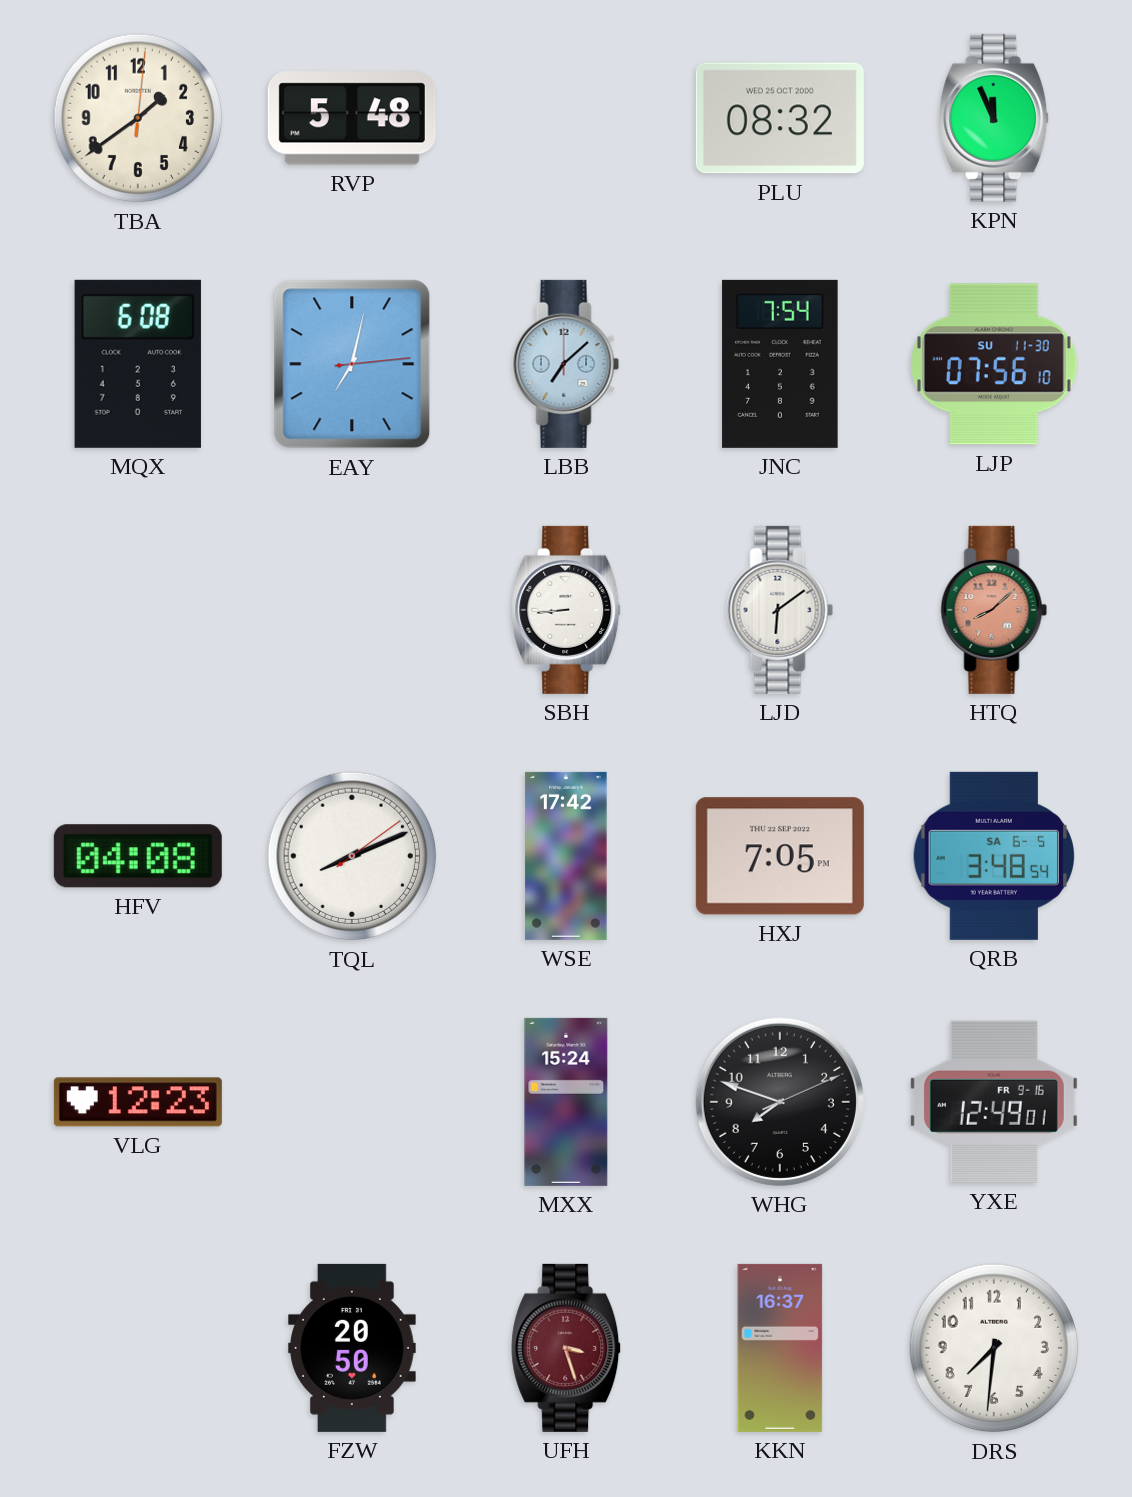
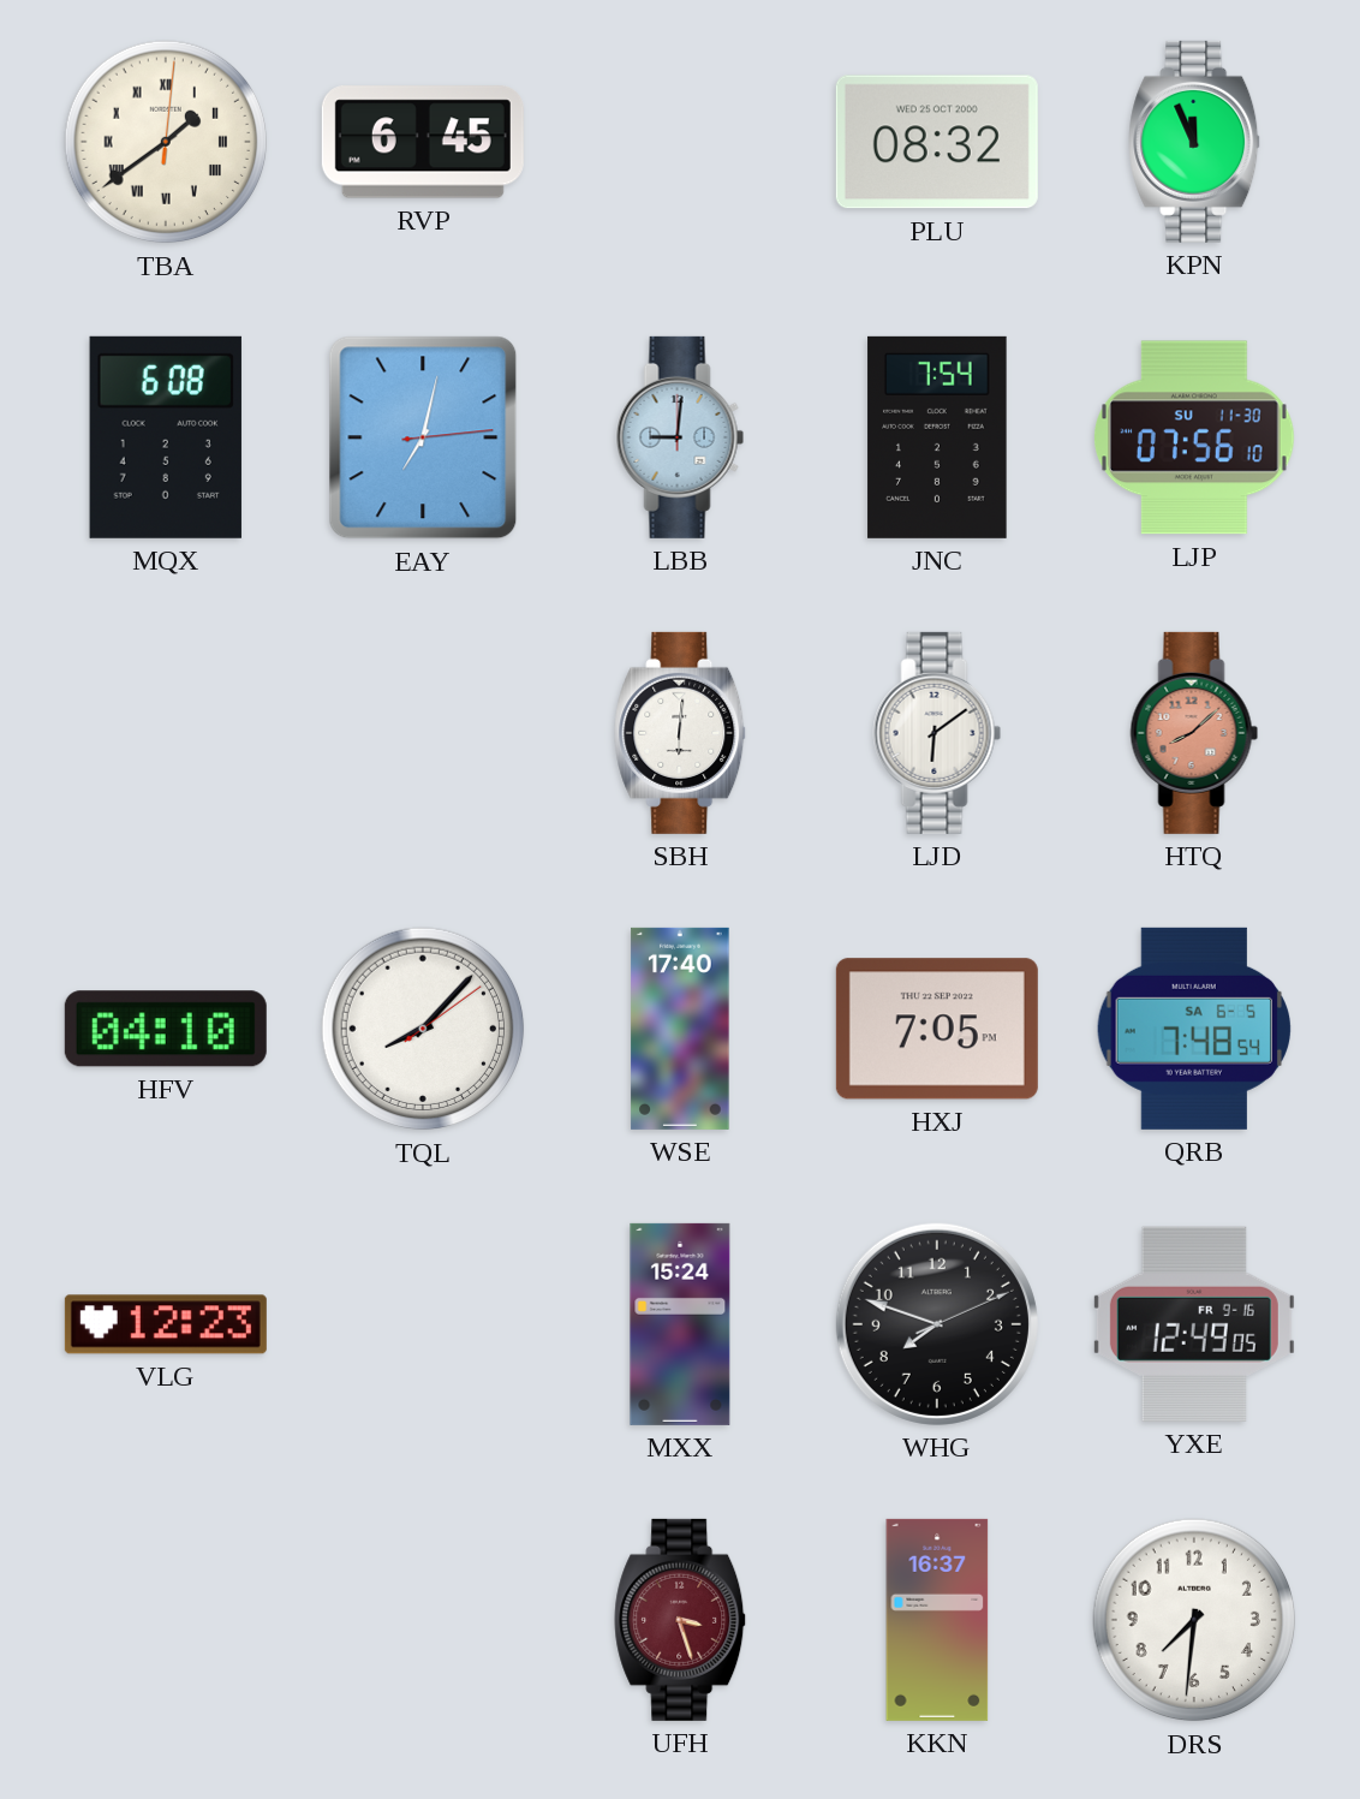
TBA numerals: Arabic -> Roman (166, 142)
RVP: 5:48 -> 6:45 (423, 142)
LBB: 7:08 -> 9:01 (680, 437)
SBH: 8:44 -> 6:01 (681, 733)
HFV: 04:08 -> 04:10 (166, 1029)
TQL: 8:11 -> 8:07 (423, 1029)
WSE: 17:42 -> 17:40 (680, 1029)
QRB: 3:48 -> 7:48 (1193, 1029)
YXE: 12:49:01 -> 12:49:05 (1194, 1324)
FZW: 20:50 -> none (352, 1348)
